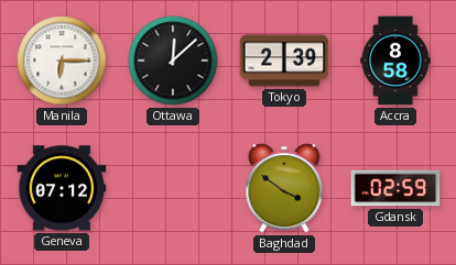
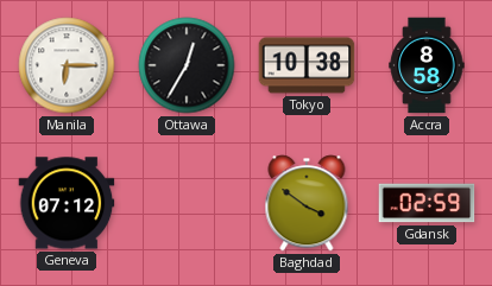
Ottawa: 12:08 -> 12:35 (187, 65)
Tokyo: 2:39 -> 10:38 (307, 65)
